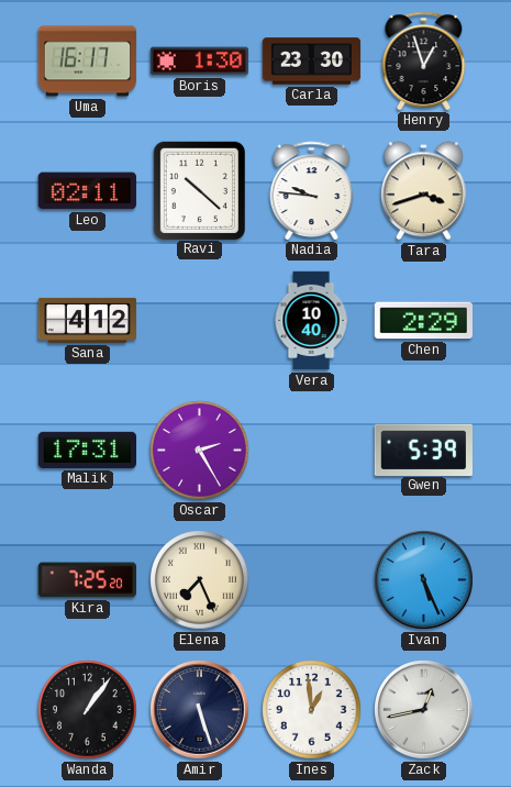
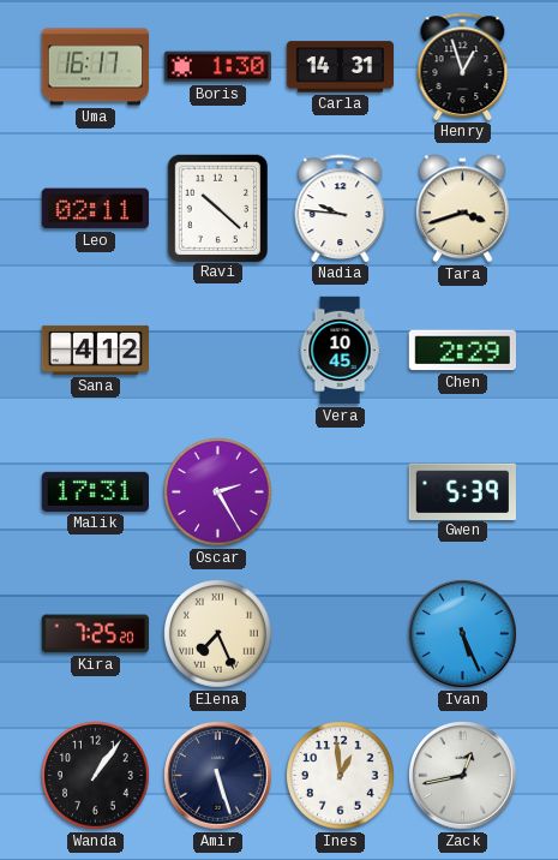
Carla: 23:30 -> 14:31 (341, 67)
Vera: 10:40 -> 10:45 (340, 351)
